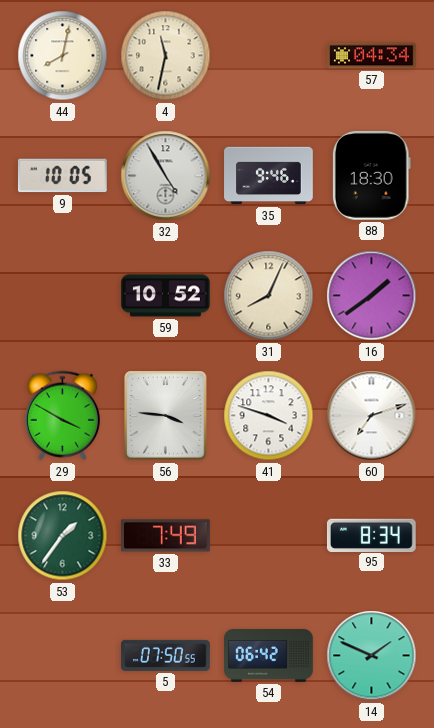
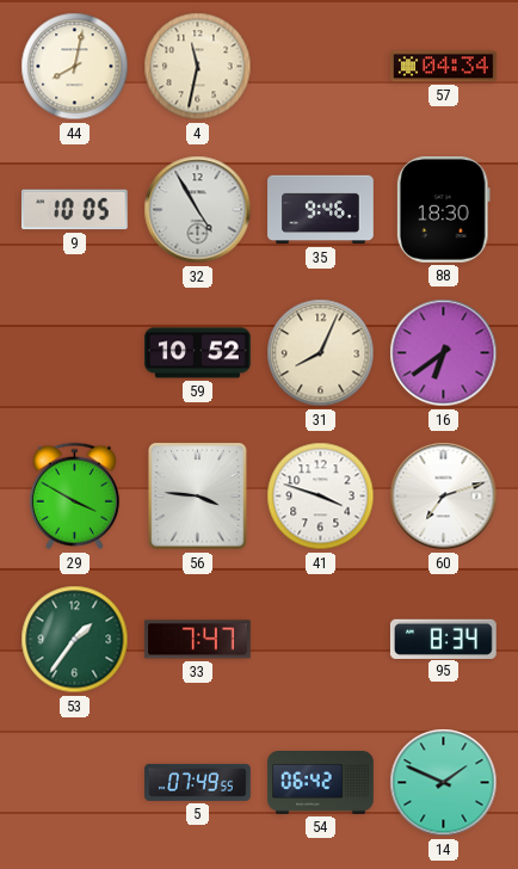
16: 1:39 -> 6:39 (444, 353)
33: 7:49 -> 7:47 (198, 640)
5: 07:50 -> 07:49 (198, 782)
